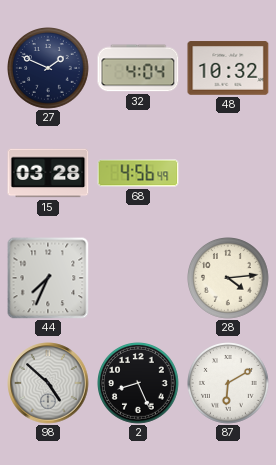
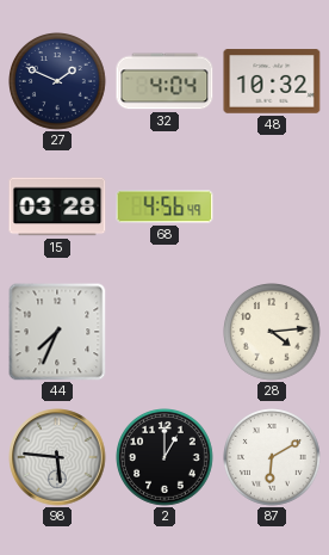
98: 4:52 -> 5:46 (57, 457)
2: 8:26 -> 1:00 (166, 458)
